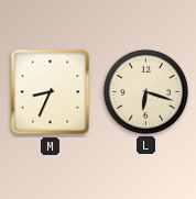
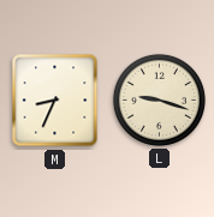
L: 6:18 -> 9:18 (159, 100)
